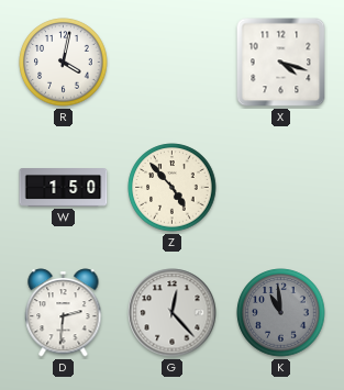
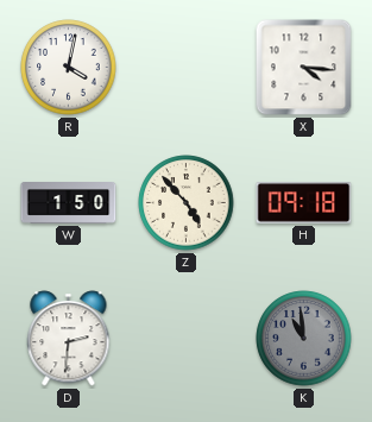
X: 4:18 -> 4:16 (304, 68)
H: none -> 09:18 (304, 203)
G: 12:23 -> none (173, 313)
